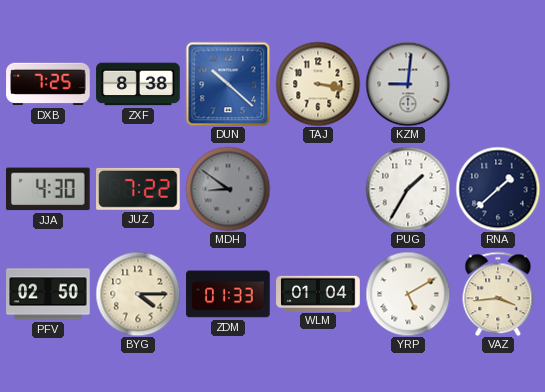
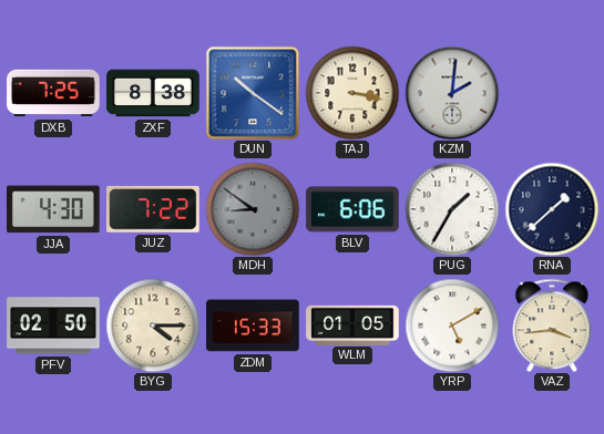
DUN: 10:22 -> 10:21 (253, 93)
KZM: 9:01 -> 2:01 (452, 93)
BLV: none -> 6:06 (352, 209)
ZDM: 01:33 -> 15:33 (253, 325)
WLM: 01:04 -> 01:05 (352, 324)
